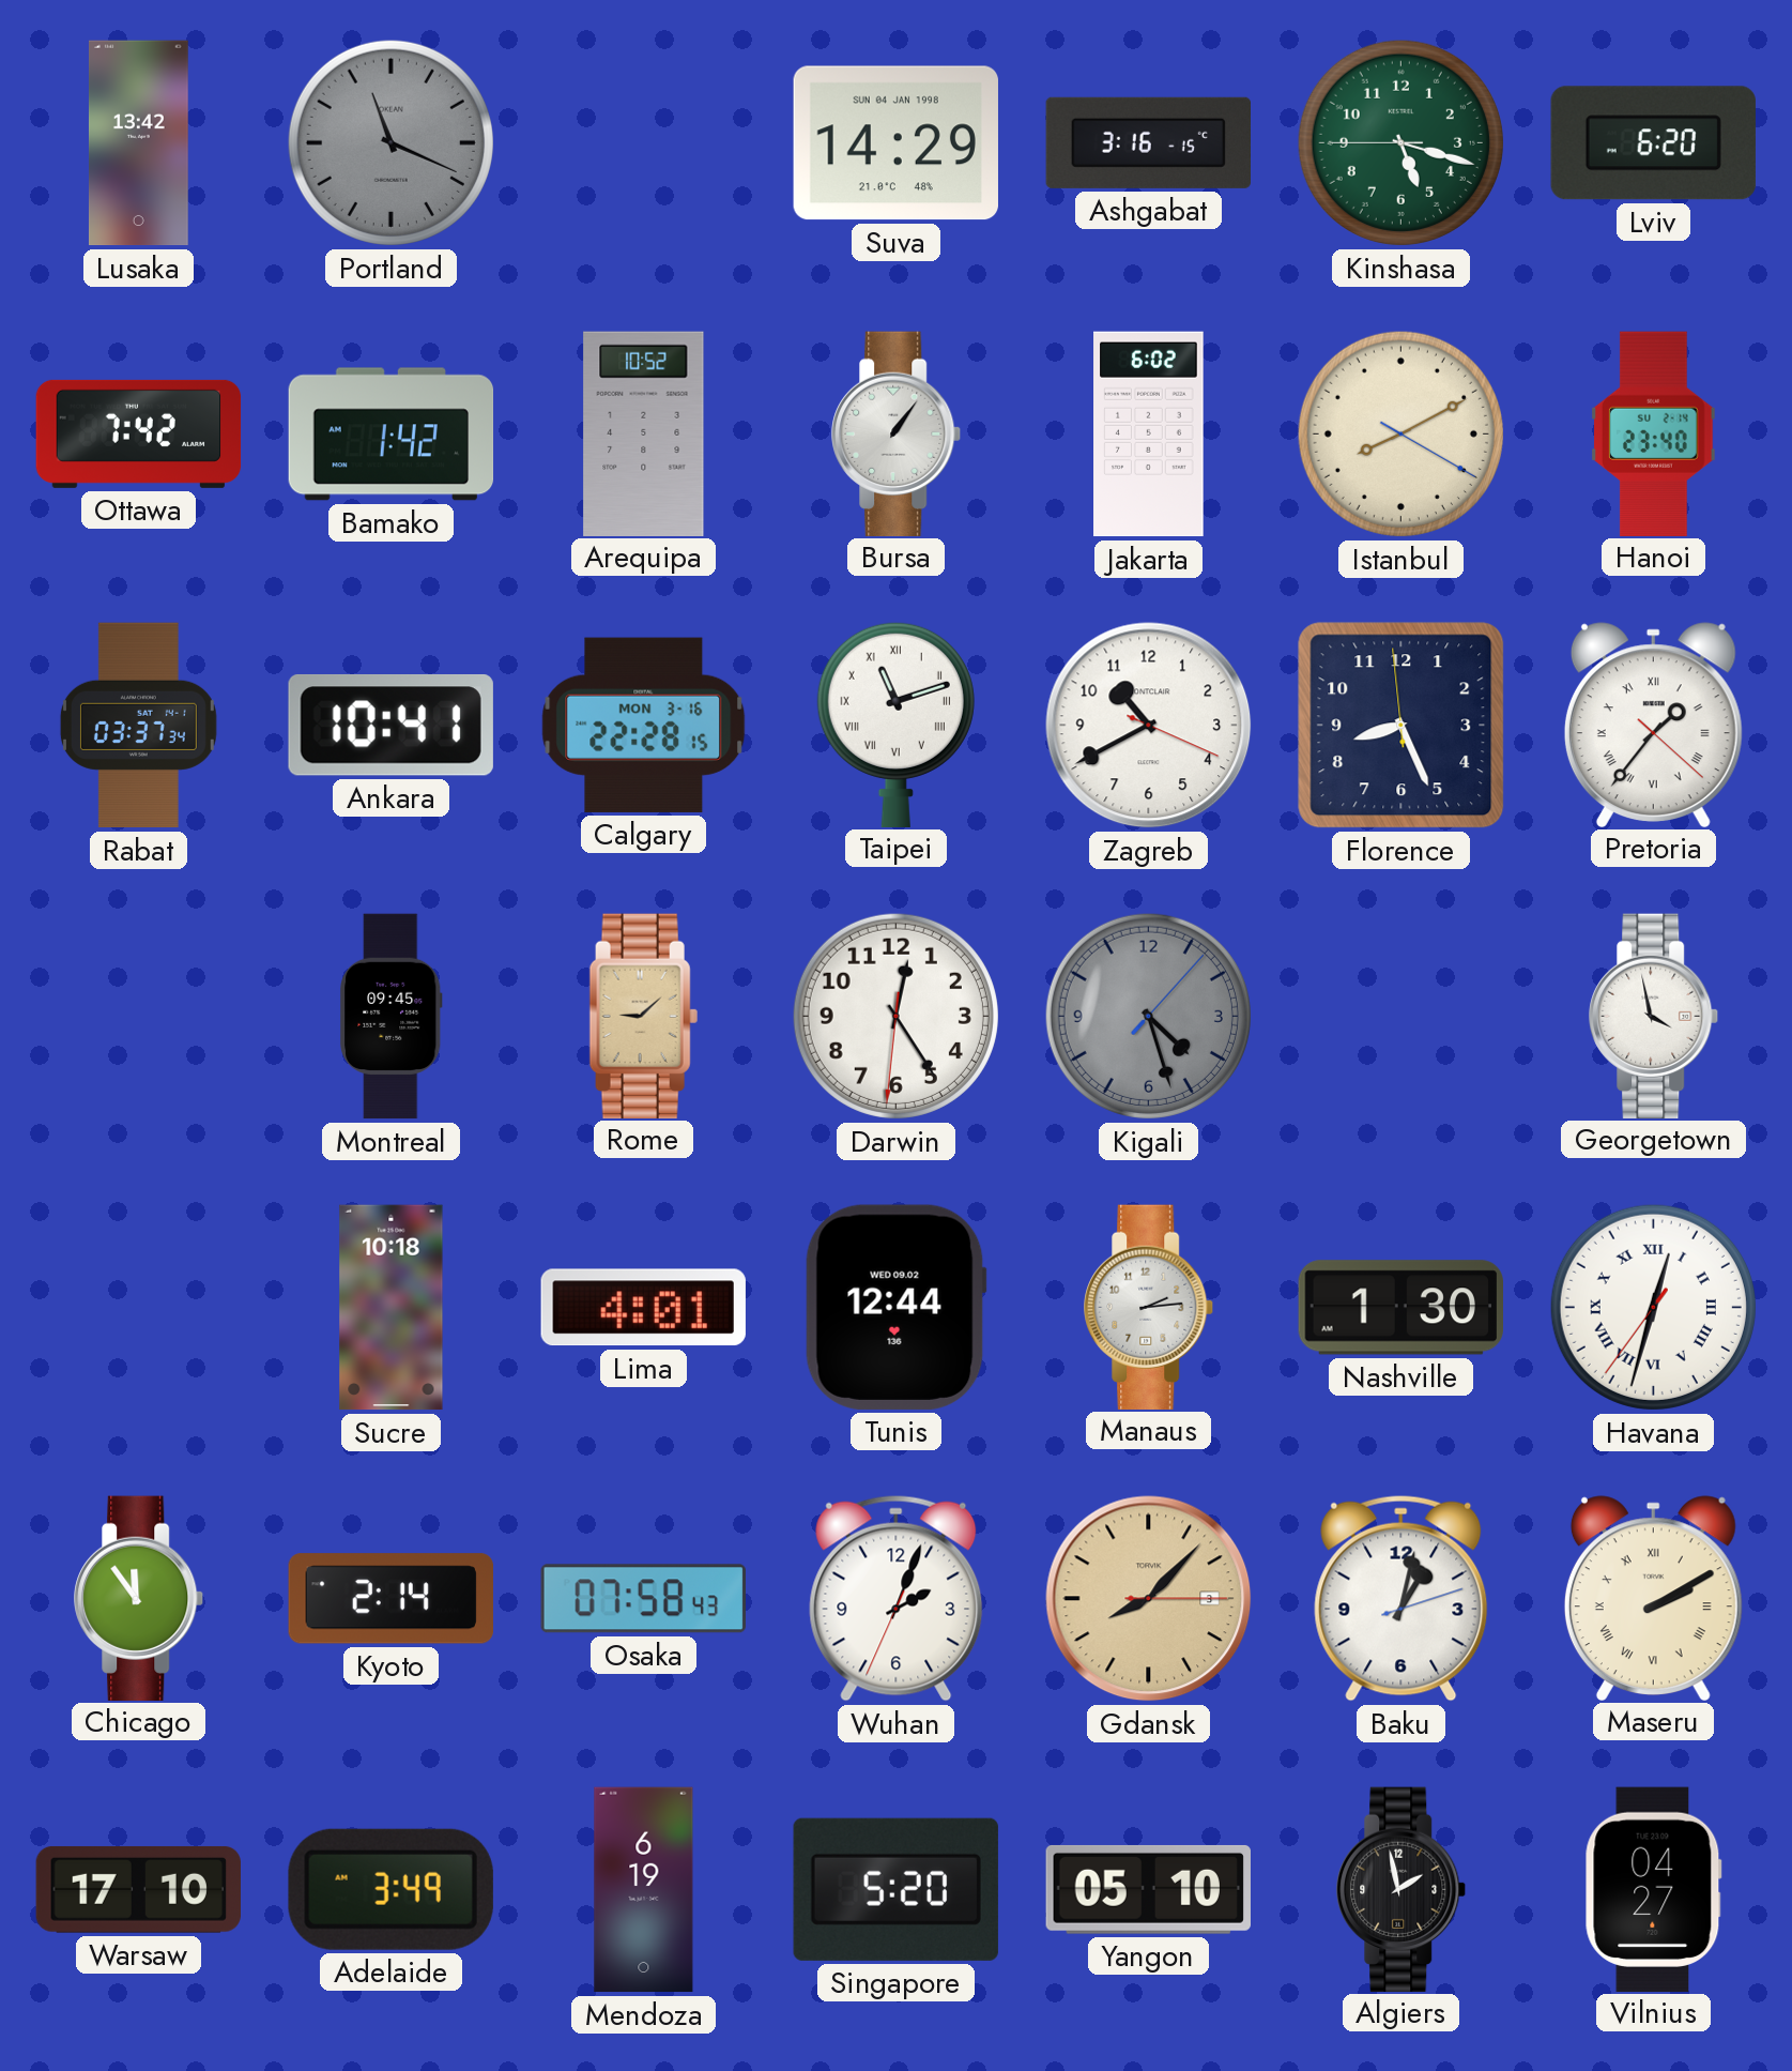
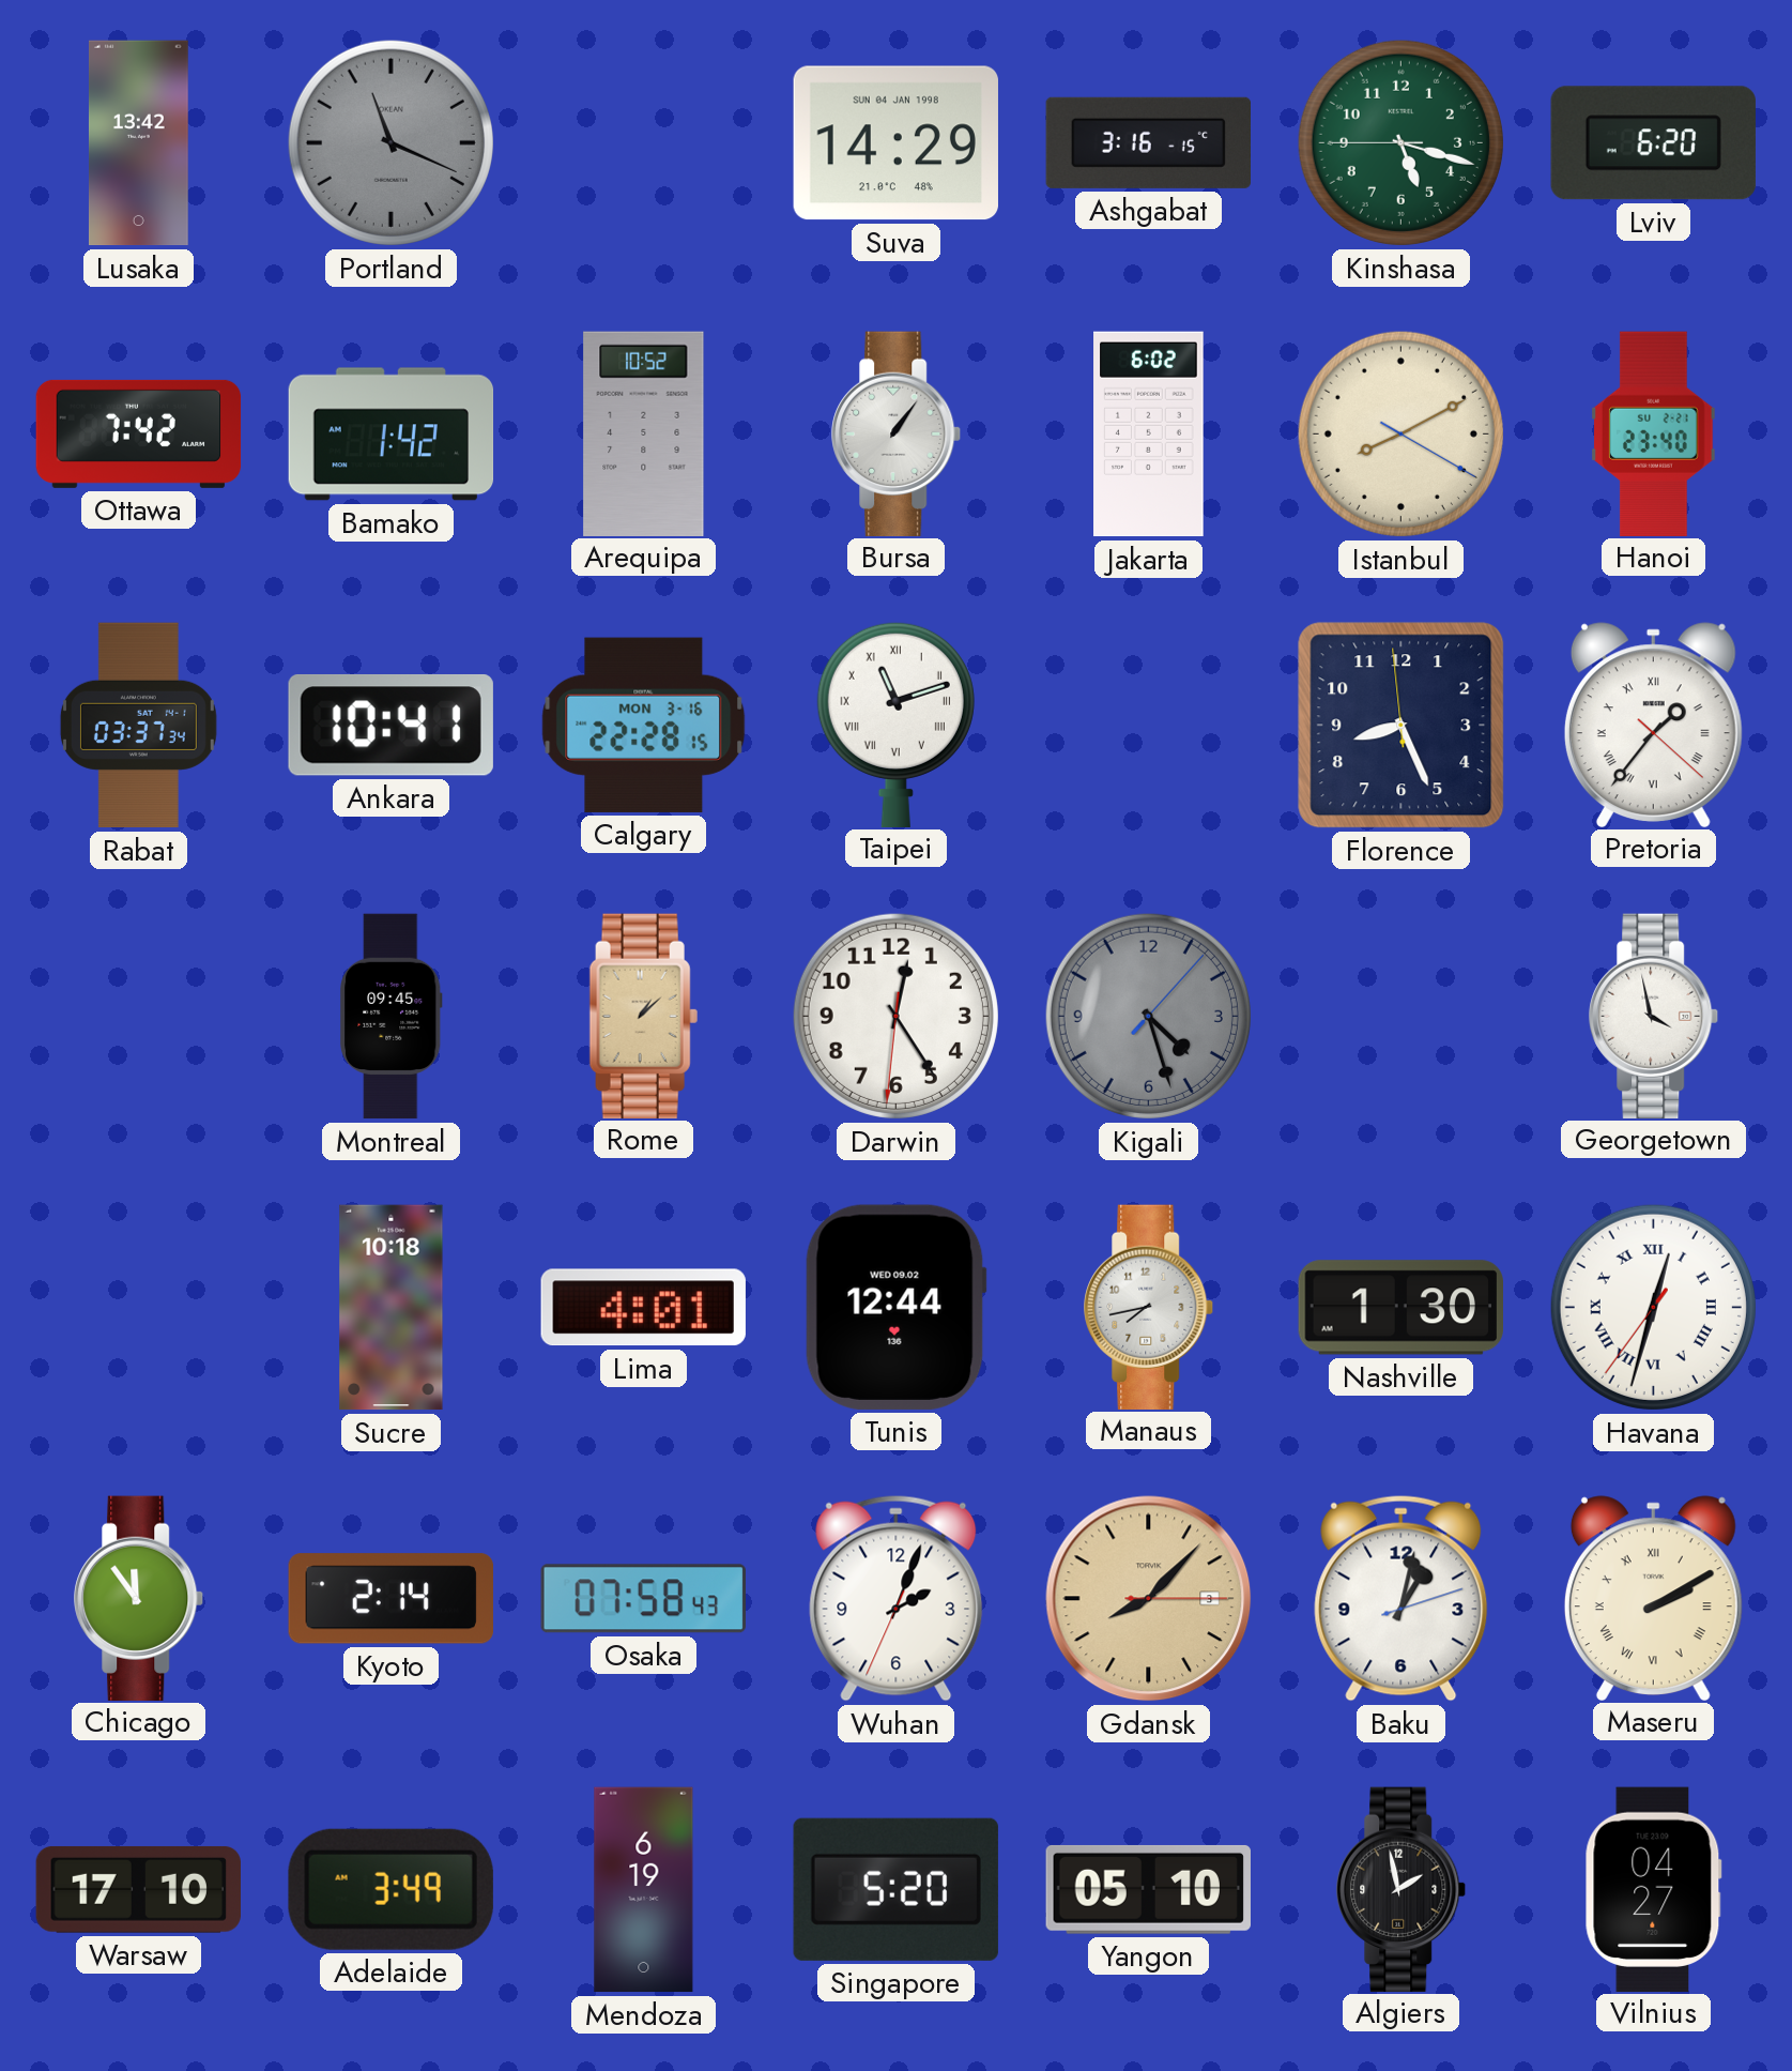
Hanoi date: SU 2-14 -> SU 2-21 (1654, 433)
Zagreb: 10:40 -> none (1149, 726)
Rome: 9:08 -> 1:08 (643, 1016)
Manaus: 2:14 -> 7:43 (1149, 1307)
